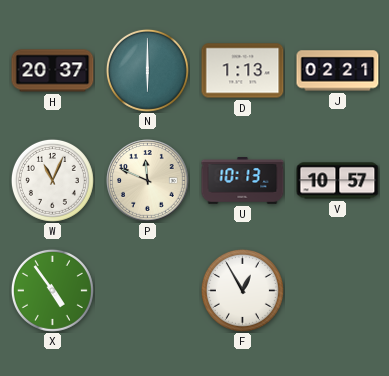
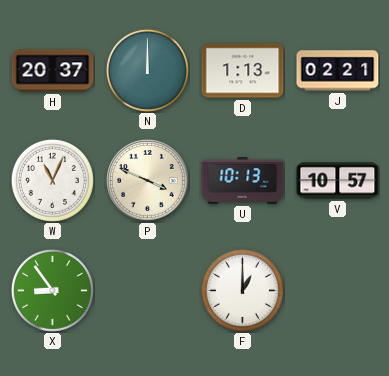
N: 6:00 -> 12:00 (147, 70)
P: 11:49 -> 3:49 (148, 181)
X: 4:54 -> 8:54 (52, 290)
F: 12:55 -> 1:00 (242, 290)
